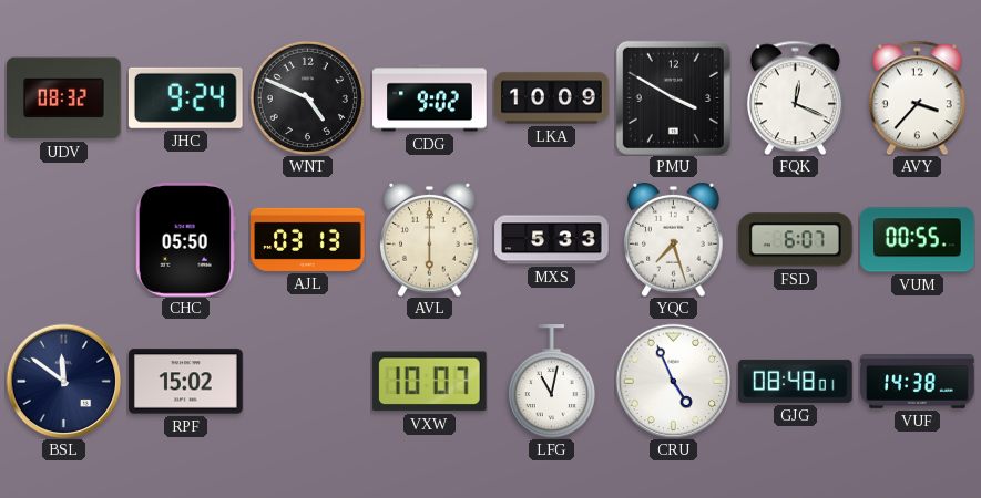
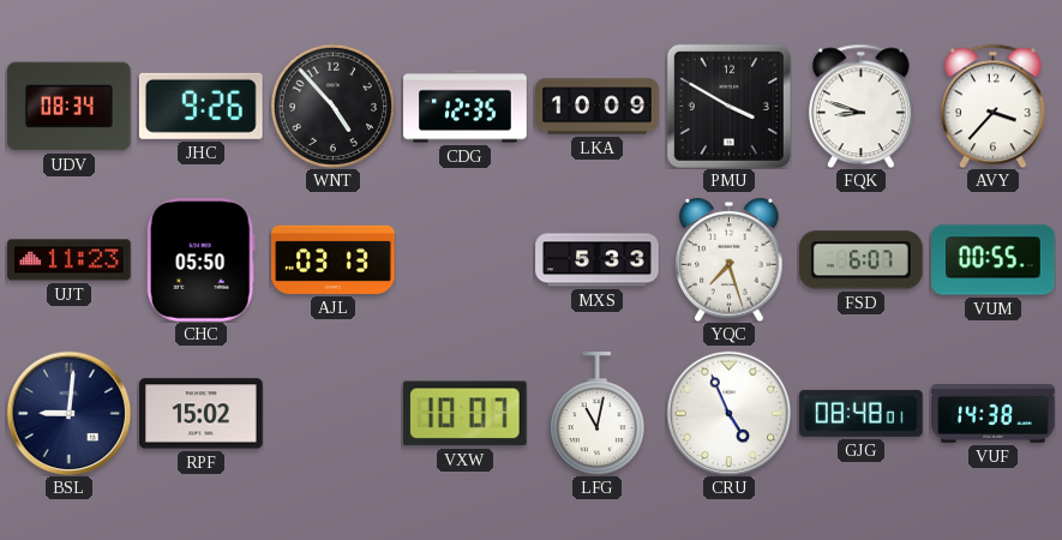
UDV: 08:32 -> 08:34 (70, 107)
JHC: 9:24 -> 9:26 (200, 106)
WNT: 4:49 -> 4:53 (332, 106)
CDG: 9:02 -> 12:35 (466, 107)
FQK: 12:19 -> 8:48 (860, 106)
UJT: none -> 11:23 (70, 260)
AVL: 6:00 -> none (430, 239)
BSL: 11:51 -> 9:01 (68, 413)
